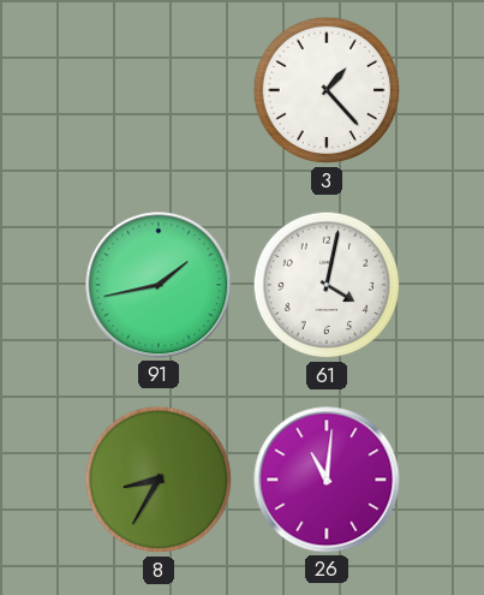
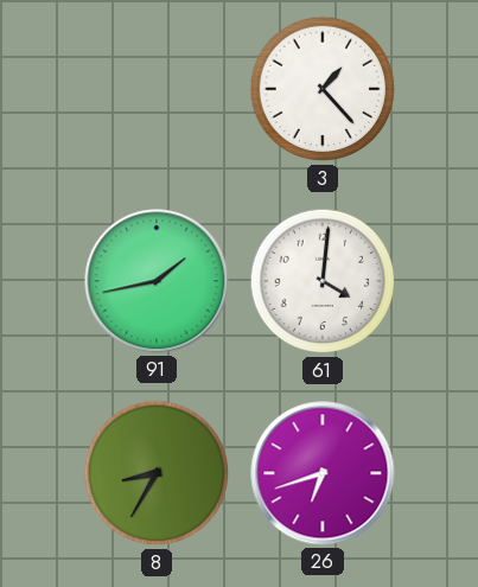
61: 4:02 -> 4:01 (323, 281)
26: 11:01 -> 6:42 (323, 473)
